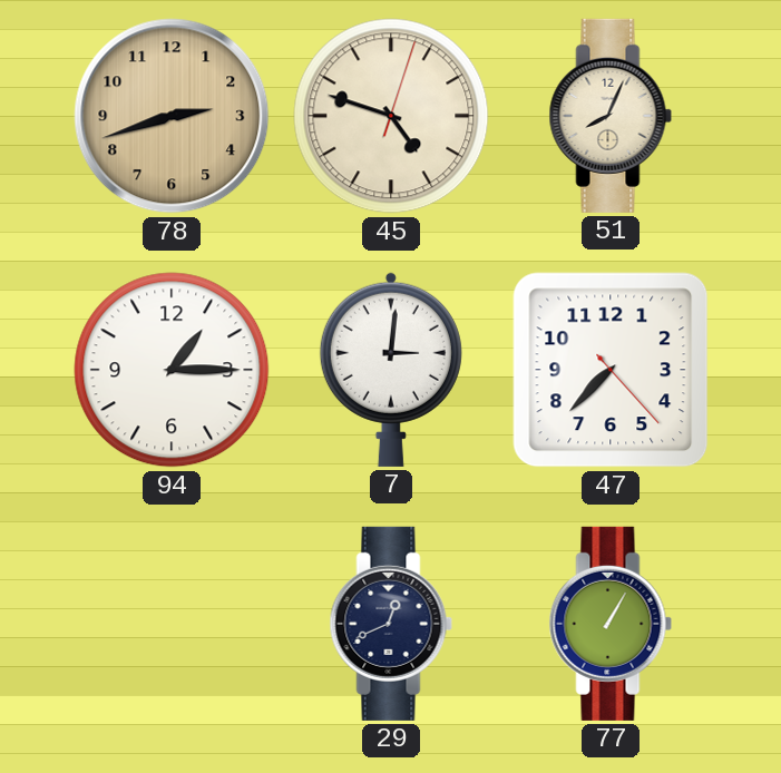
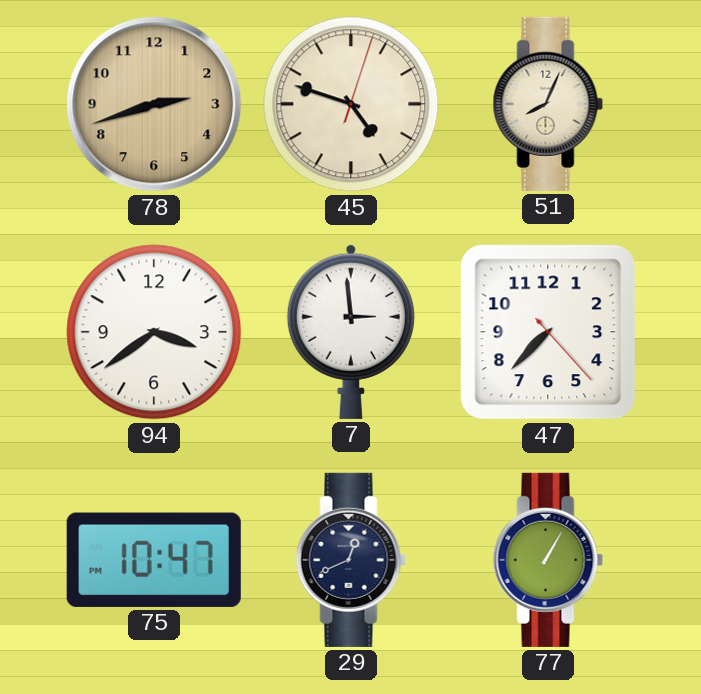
94: 1:15 -> 3:39 (154, 332)
7: 3:01 -> 2:59 (351, 332)
75: none -> 10:47 (154, 560)
